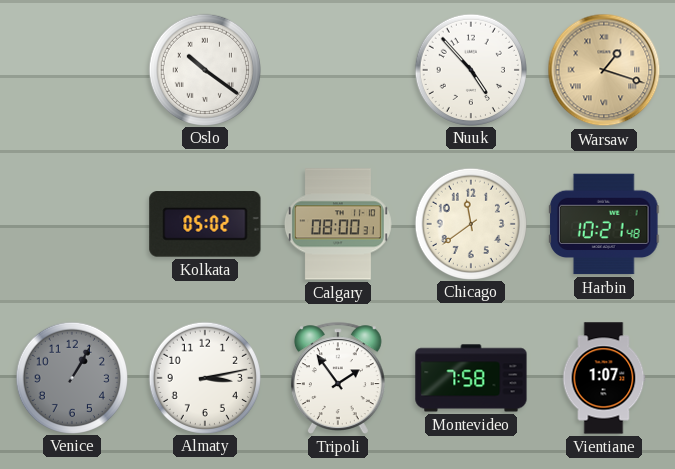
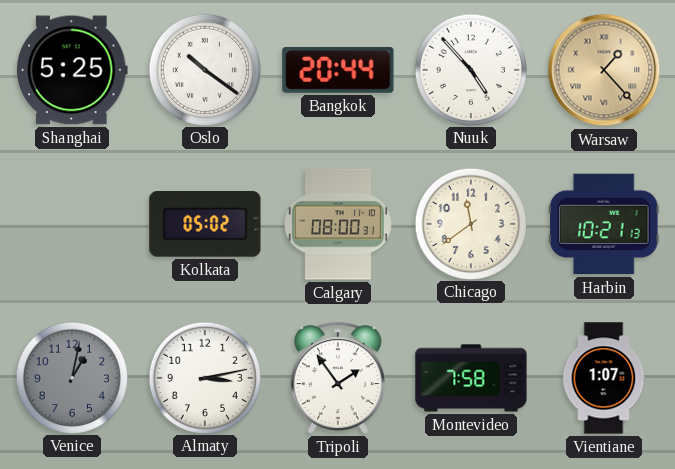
Shanghai: none -> 5:25 (72, 70)
Bangkok: none -> 20:44 (338, 70)
Warsaw: 1:18 -> 1:23 (604, 70)
Harbin: 10:21:48 -> 10:21:13 (604, 224)
Venice: 1:05 -> 1:02 (71, 377)
